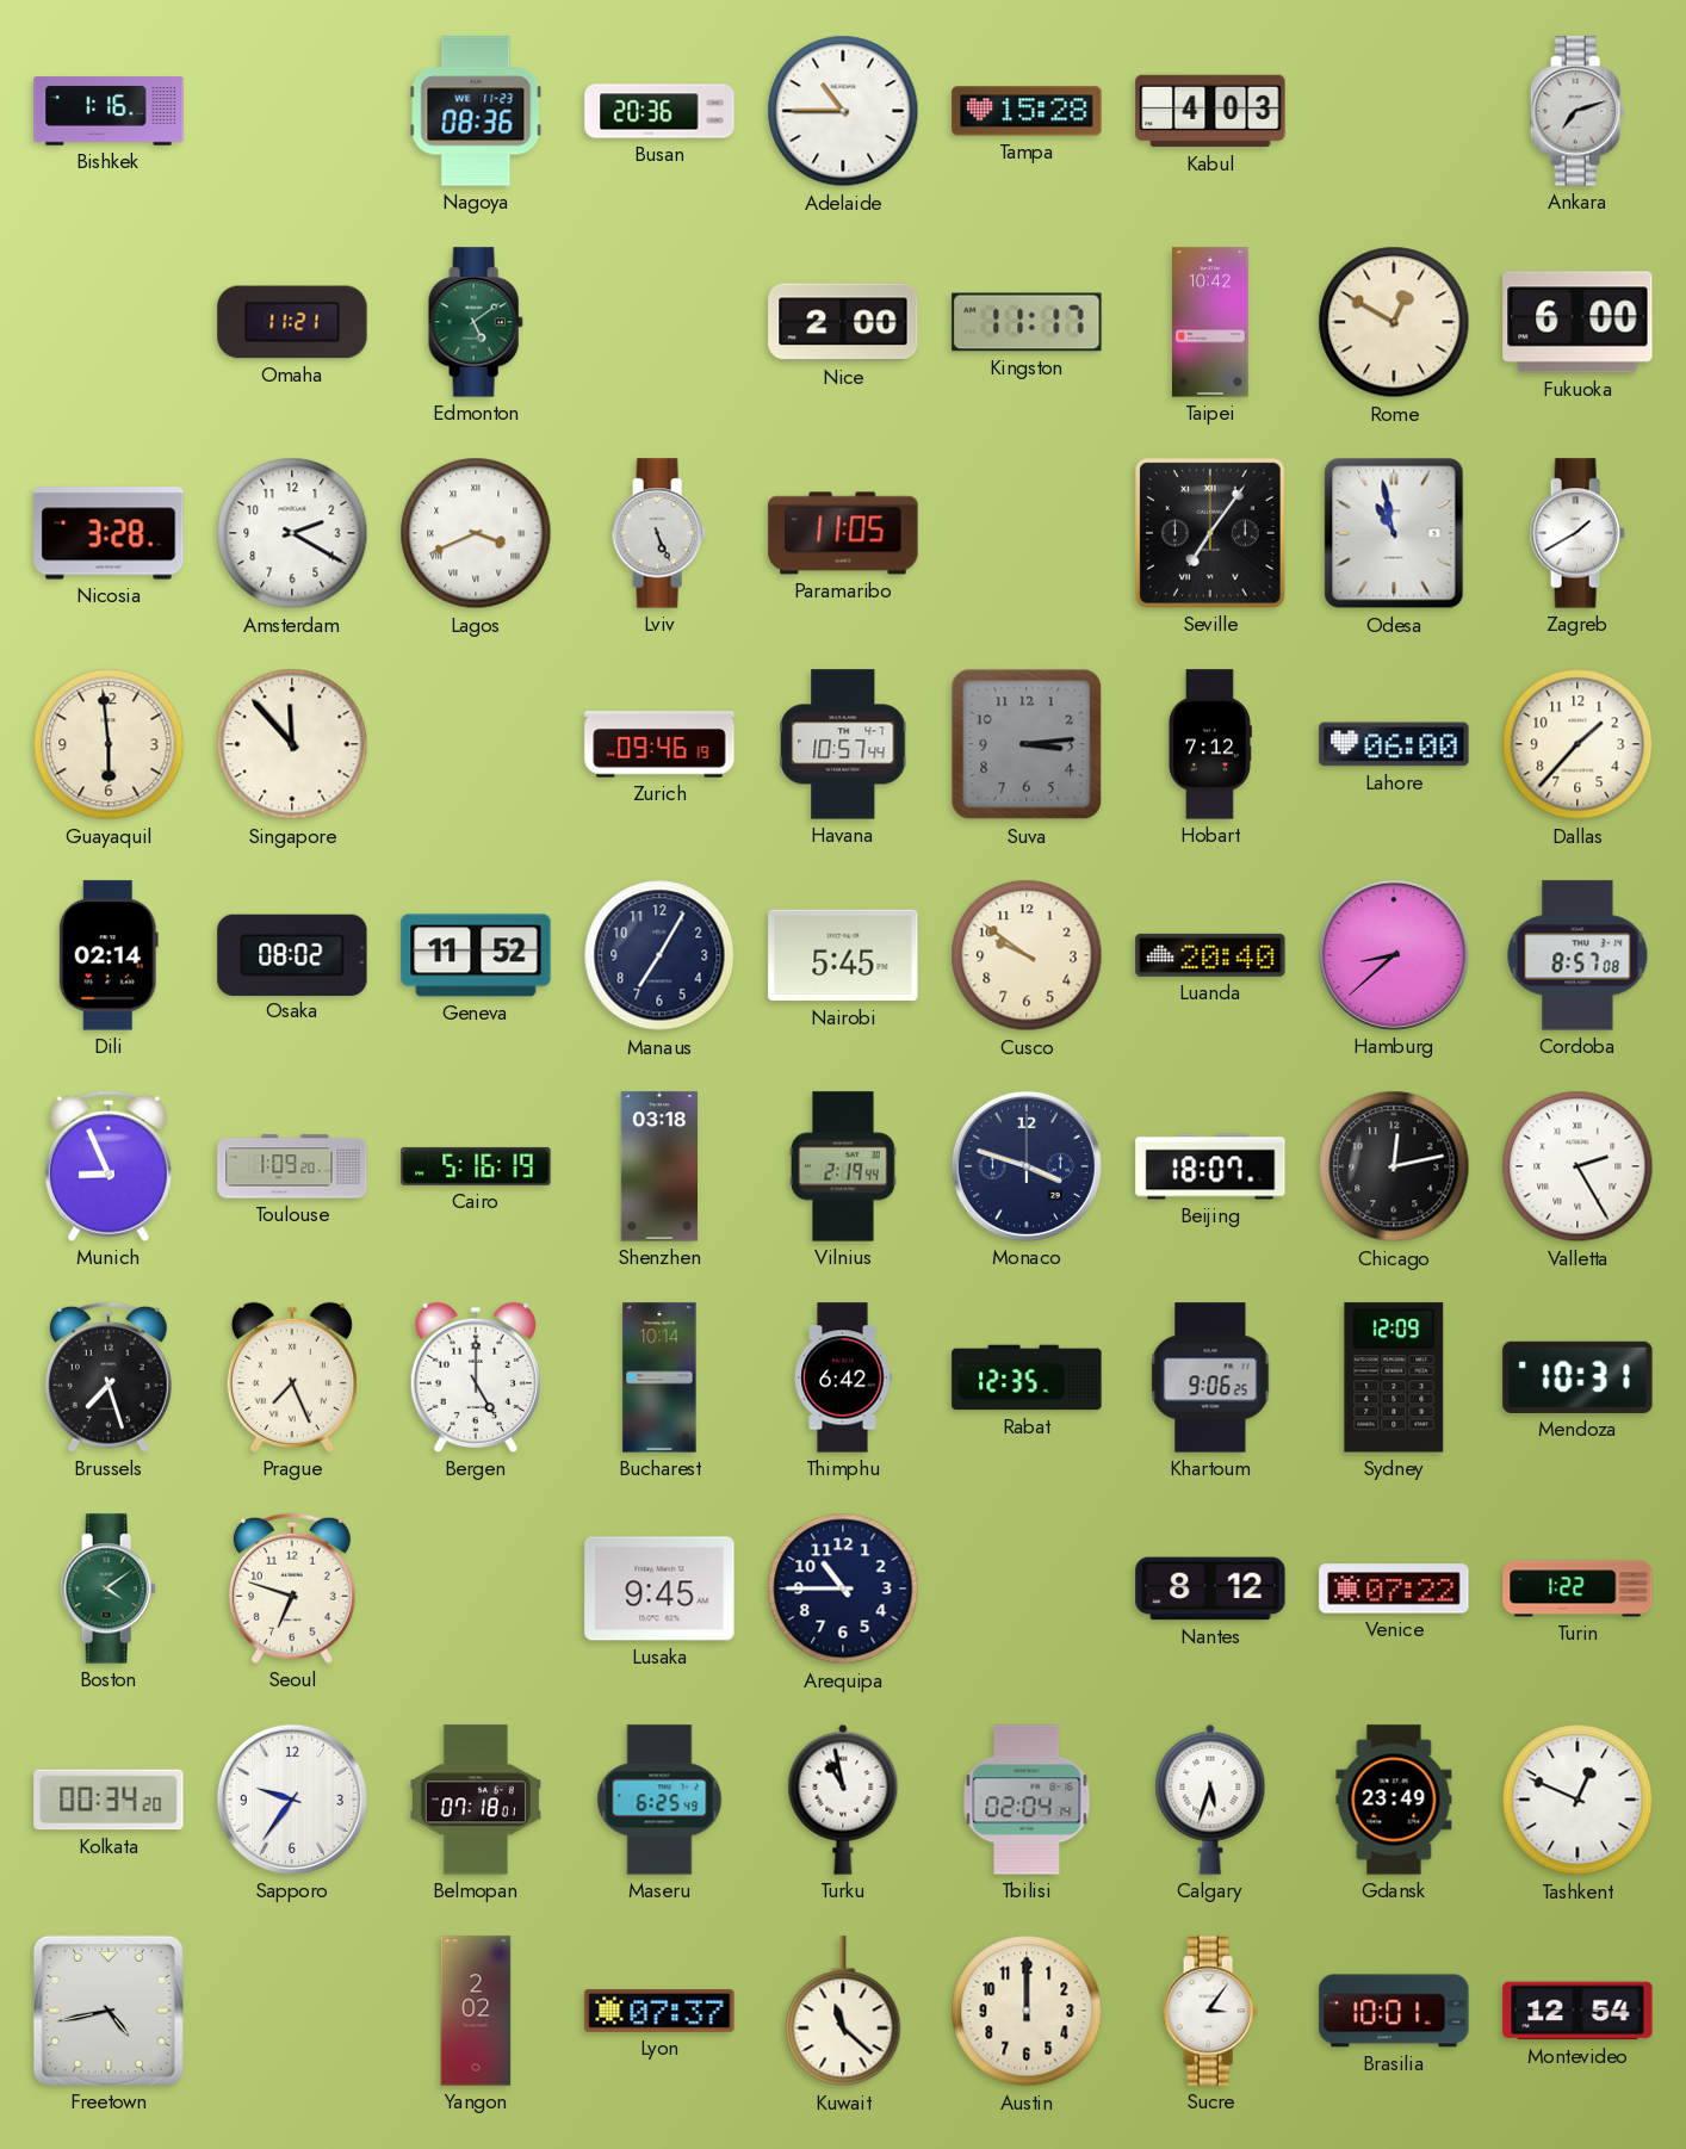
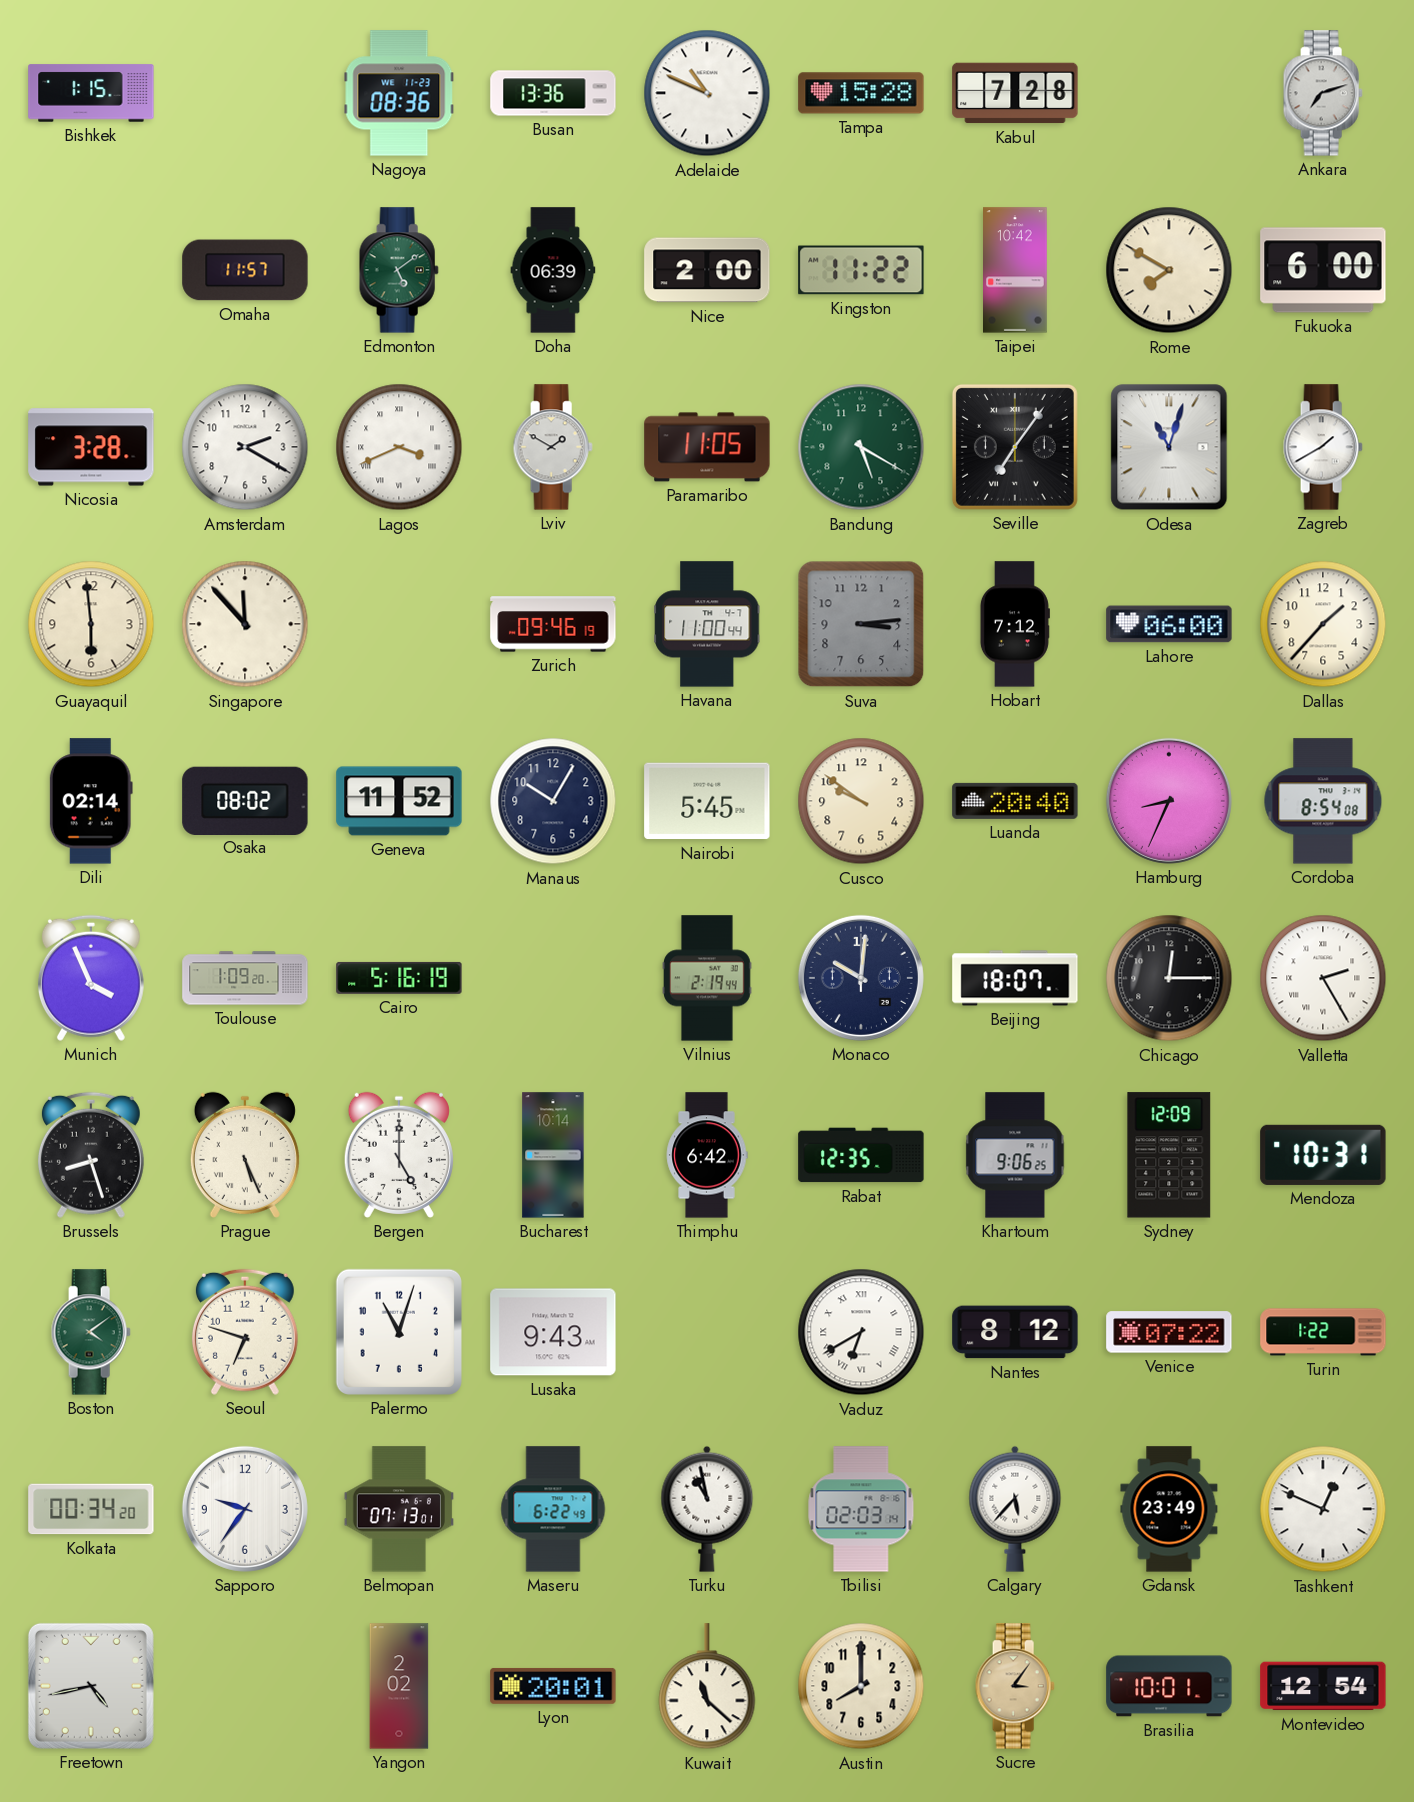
Bishkek: 1:16 -> 1:15 (91, 93)
Busan: 20:36 -> 13:36 (553, 93)
Adelaide: 10:45 -> 10:49 (707, 93)
Kabul: 4:03 -> 7:28 (1015, 93)
Omaha: 11:21 -> 11:57 (245, 270)
Doha: none -> 06:39 (553, 270)
Kingston: 11:17 -> 11:22 (861, 270)
Rome: 12:50 -> 7:50 (1169, 270)
Lviv: 5:26 -> 1:50 (553, 447)
Bandung: none -> 5:20 (861, 447)
Odesa: 10:58 -> 11:03 (1169, 447)
Havana: 10:57 -> 11:00 (707, 624)
Manaus: 7:05 -> 10:05 (553, 801)
Hamburg: 8:38 -> 8:34 (1169, 801)
Cordoba: 8:57 -> 8:54 (1323, 801)
Munich: 8:56 -> 3:56 (91, 978)
Shenzhen: 03:18 -> none (658, 1166)
Monaco: 3:48 -> 10:01 (861, 978)
Chicago: 12:13 -> 12:15 (1169, 978)
Brussels: 7:27 -> 8:27 (91, 1155)
Prague: 7:26 -> 5:26 (245, 1155)
Palermo: none -> 11:03 (399, 1332)
Lusaka: 9:45 -> 9:43 (553, 1332)
Arequipa: 10:45 -> none (843, 1588)
Vaduz: none -> 6:40 (861, 1332)
Belmopan: 07:18 -> 07:13 (399, 1509)
Maseru: 6:25 -> 6:22 (553, 1509)
Tbilisi: 02:04 -> 02:03 (861, 1509)
Calgary: 5:33 -> 5:37 (1015, 1509)
Lyon: 07:37 -> 20:01 (553, 1686)
Austin: 12:00 -> 8:00 (861, 1686)
Sucre dial: white -> champagne (1015, 1686)
